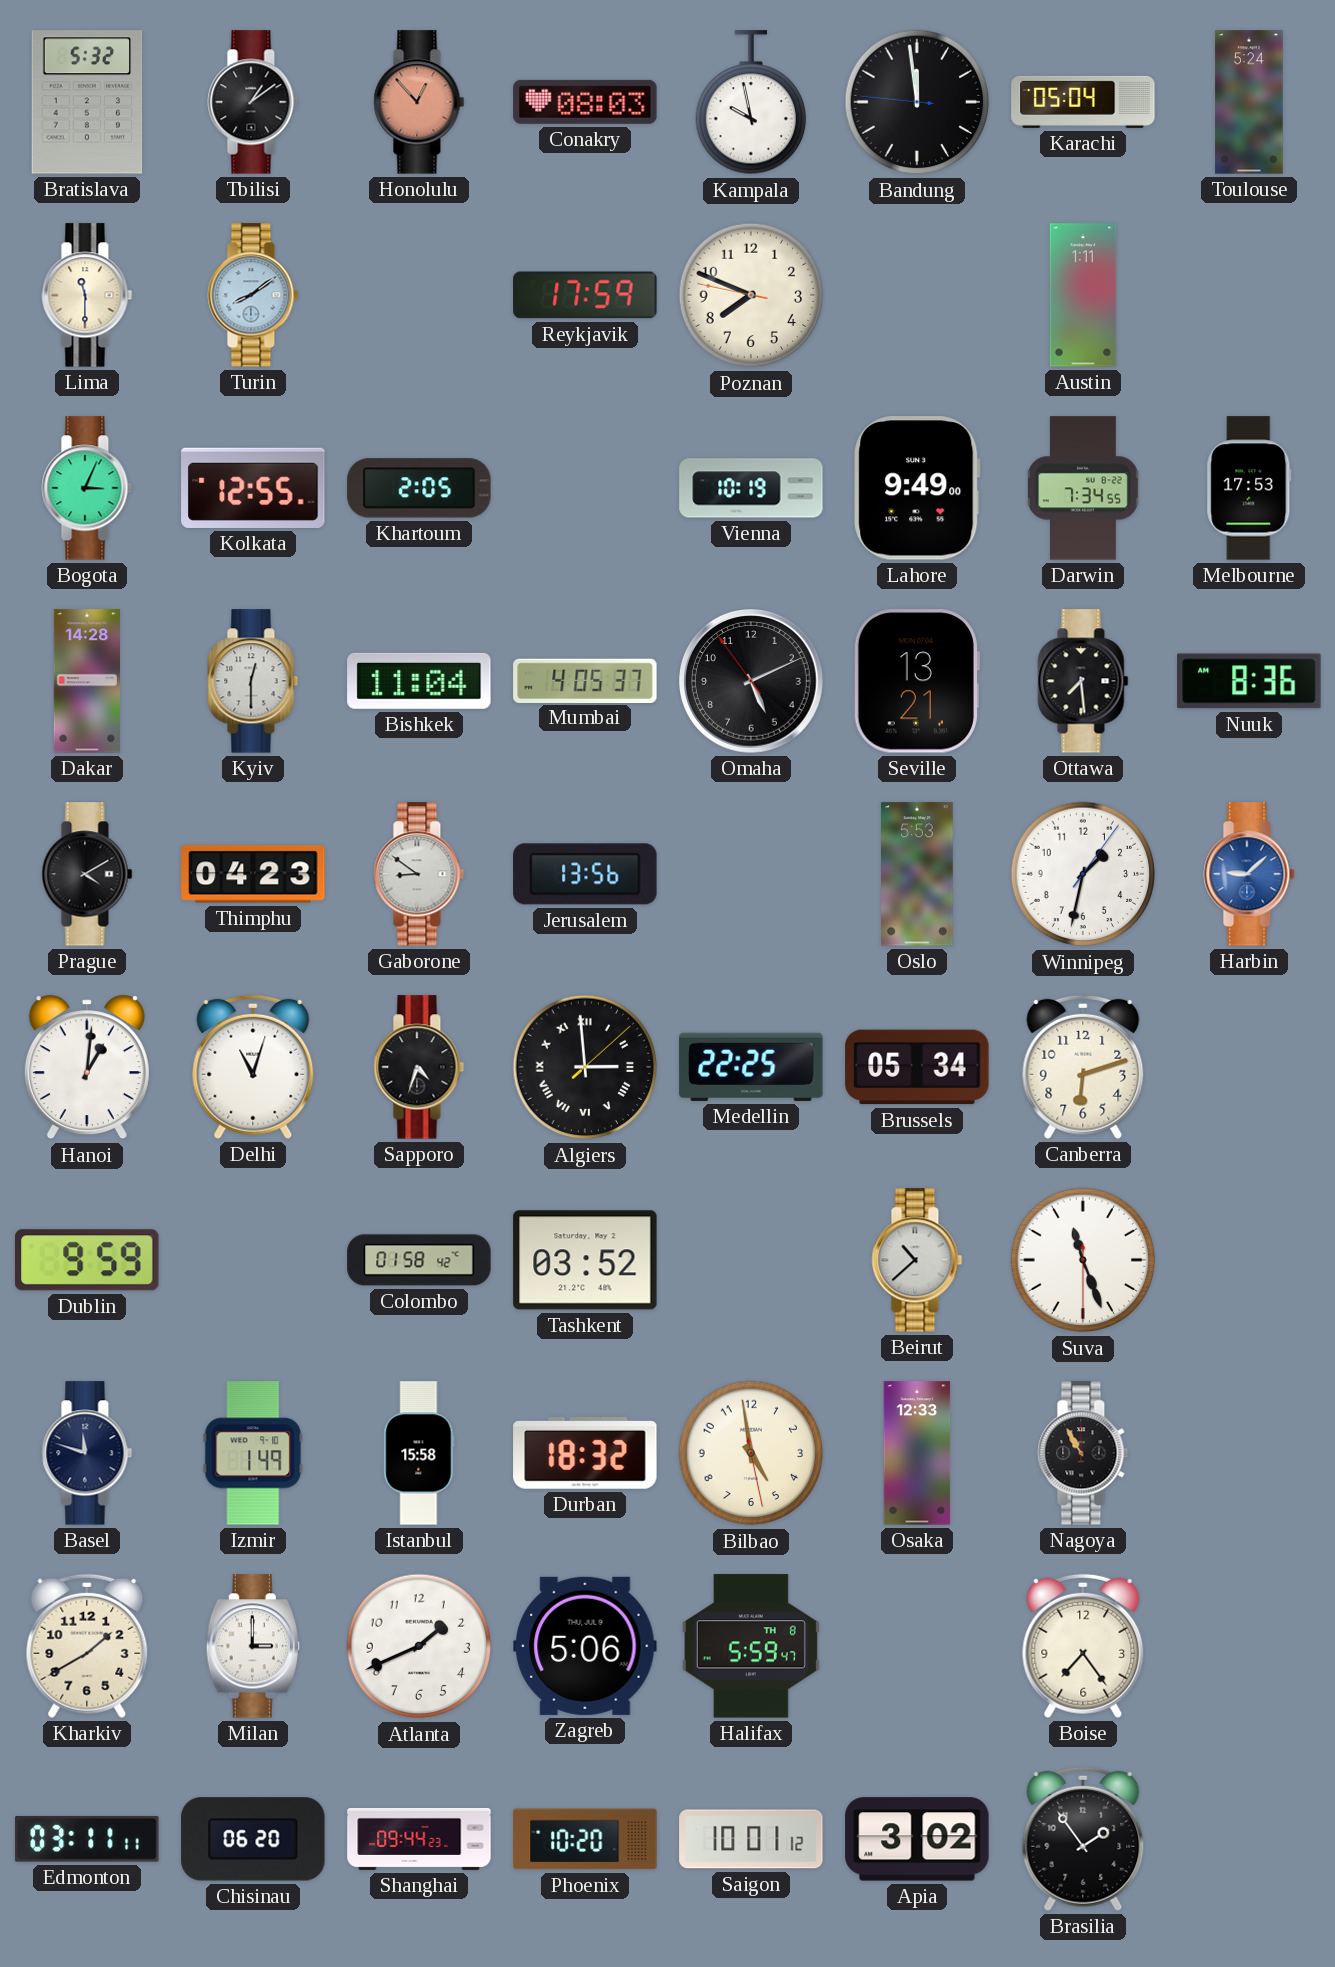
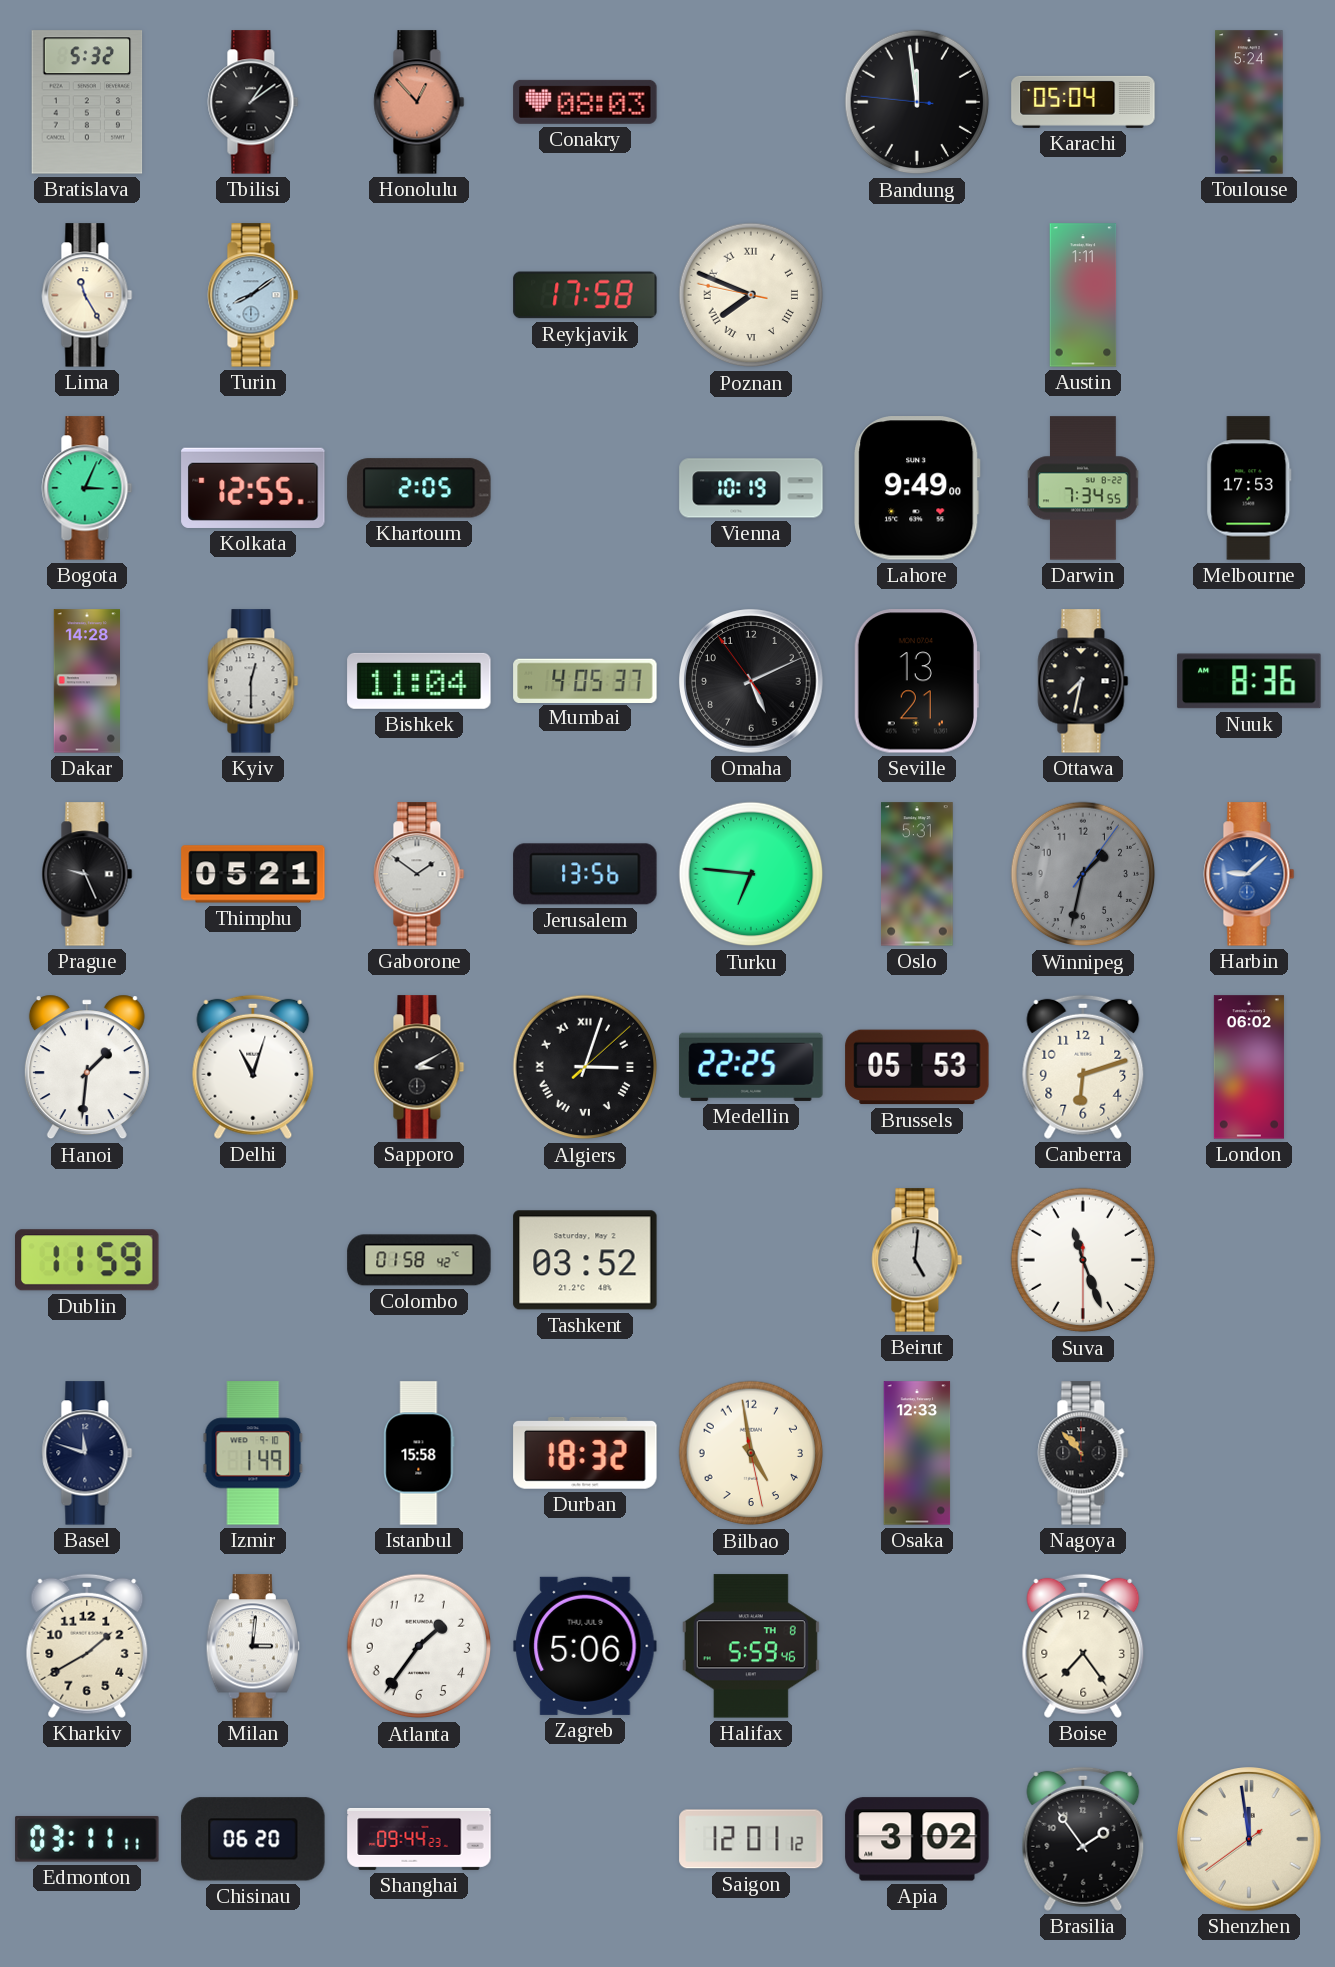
Kampala: 9:58 -> none (750, 103)
Lima: 11:30 -> 11:25 (87, 295)
Reykjavik: 17:59 -> 17:58 (585, 295)
Poznan numerals: Arabic -> Roman (751, 295)
Ottawa: 7:29 -> 7:32 (1083, 681)
Prague: 4:10 -> 9:26 (87, 874)
Thimphu: 04:23 -> 05:21 (253, 874)
Gaborone: 8:51 -> 1:51 (419, 874)
Turku: none -> 6:46 (751, 874)
Oslo: 5:53 -> 5:31 (918, 874)
Winnipeg dial: white -> grey (1083, 874)
Hanoi: 1:01 -> 1:31 (87, 1067)
Sapporo: 4:33 -> 3:10 (419, 1067)
Algiers: 2:59 -> 3:03 (585, 1067)
Brussels: 05:34 -> 05:53 (917, 1067)
London: none -> 06:02 (1249, 1067)
Dublin: 9:59 -> 11:59 (88, 1260)
Beirut: 10:38 -> 5:01 (917, 1260)
Nagoya: 10:55 -> 10:53 (1083, 1453)
Milan: 3:00 -> 3:01 (253, 1646)
Atlanta: 1:41 -> 1:36 (419, 1646)
Halifax: 5:59:47 -> 5:59:46 (751, 1646)
Phoenix: 10:20 -> none (585, 1839)
Saigon: 10:01 -> 12:01 (751, 1839)
Shenzhen: none -> 11:58 (1250, 1840)
